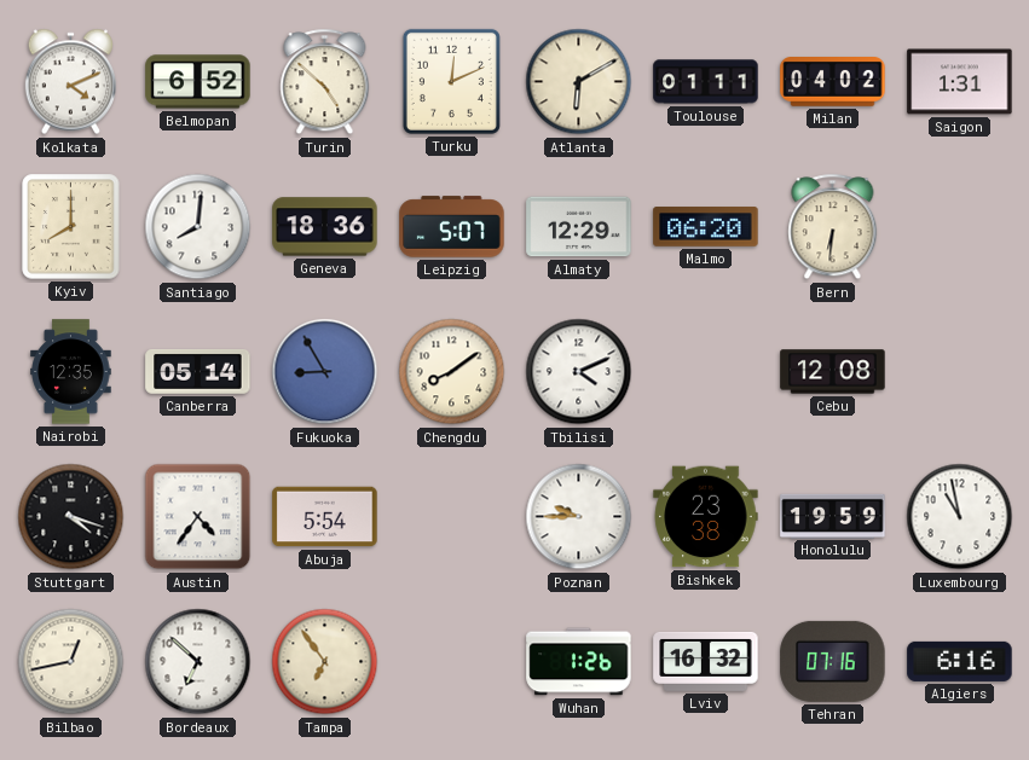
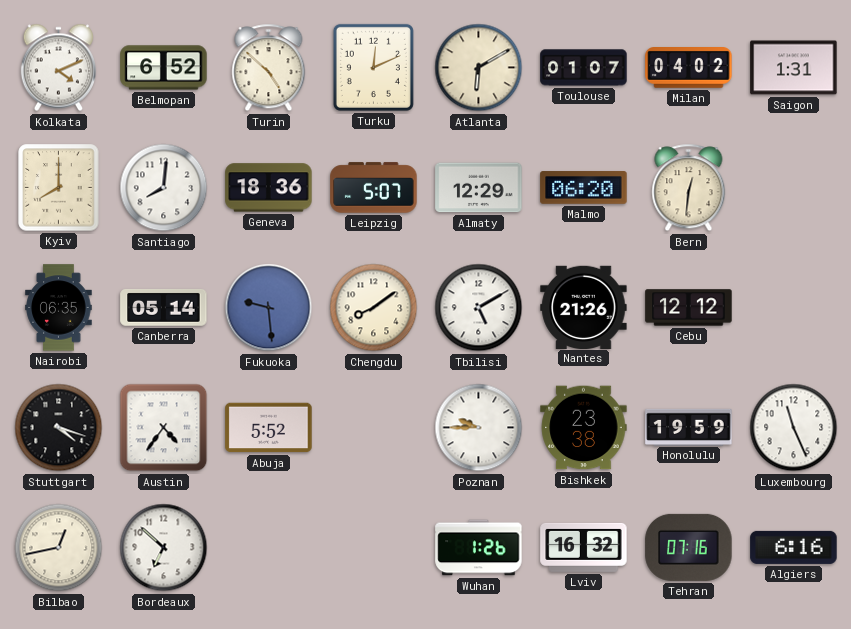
Toulouse: 01:11 -> 01:07 (584, 68)
Bern: 6:31 -> 12:31 (689, 188)
Nairobi: 12:35 -> 06:35 (59, 308)
Fukuoka: 8:55 -> 9:29 (269, 308)
Tbilisi: 4:11 -> 5:10 (479, 308)
Nantes: none -> 21:26 (584, 307)
Cebu: 12:08 -> 12:12 (689, 308)
Abuja: 5:54 -> 5:52 (269, 428)
Luxembourg: 10:58 -> 11:26 (794, 428)
Tampa: 6:54 -> none (325, 662)
